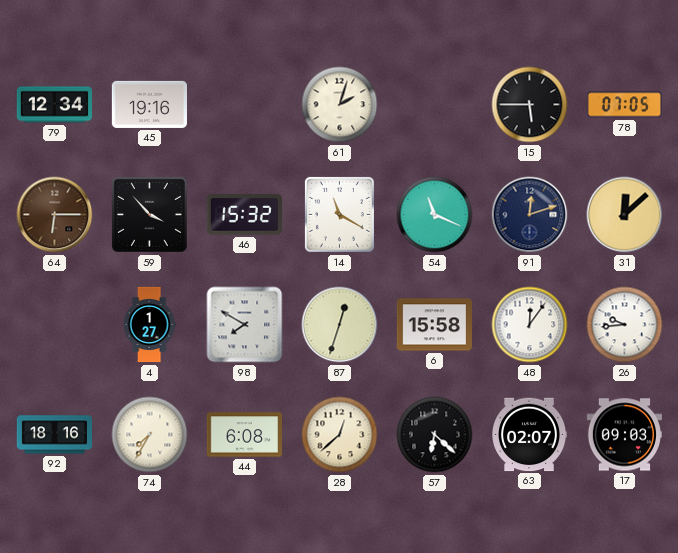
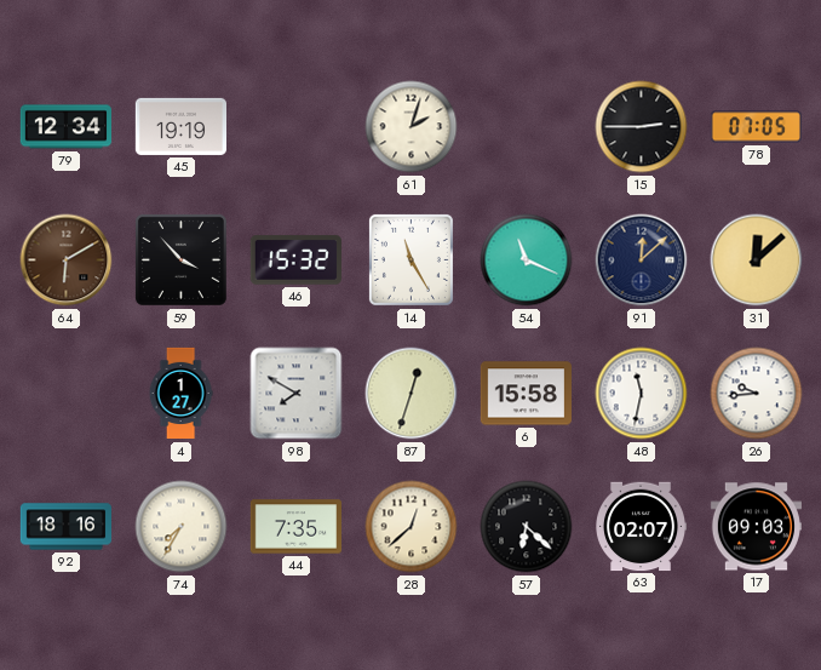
45: 19:16 -> 19:19 (180, 126)
15: 5:45 -> 2:45 (642, 127)
64: 6:15 -> 6:10 (67, 260)
14: 11:20 -> 11:25 (410, 259)
91: 12:12 -> 12:08 (642, 260)
48: 12:06 -> 11:32 (642, 394)
44: 6:08 -> 7:35 (295, 527)
